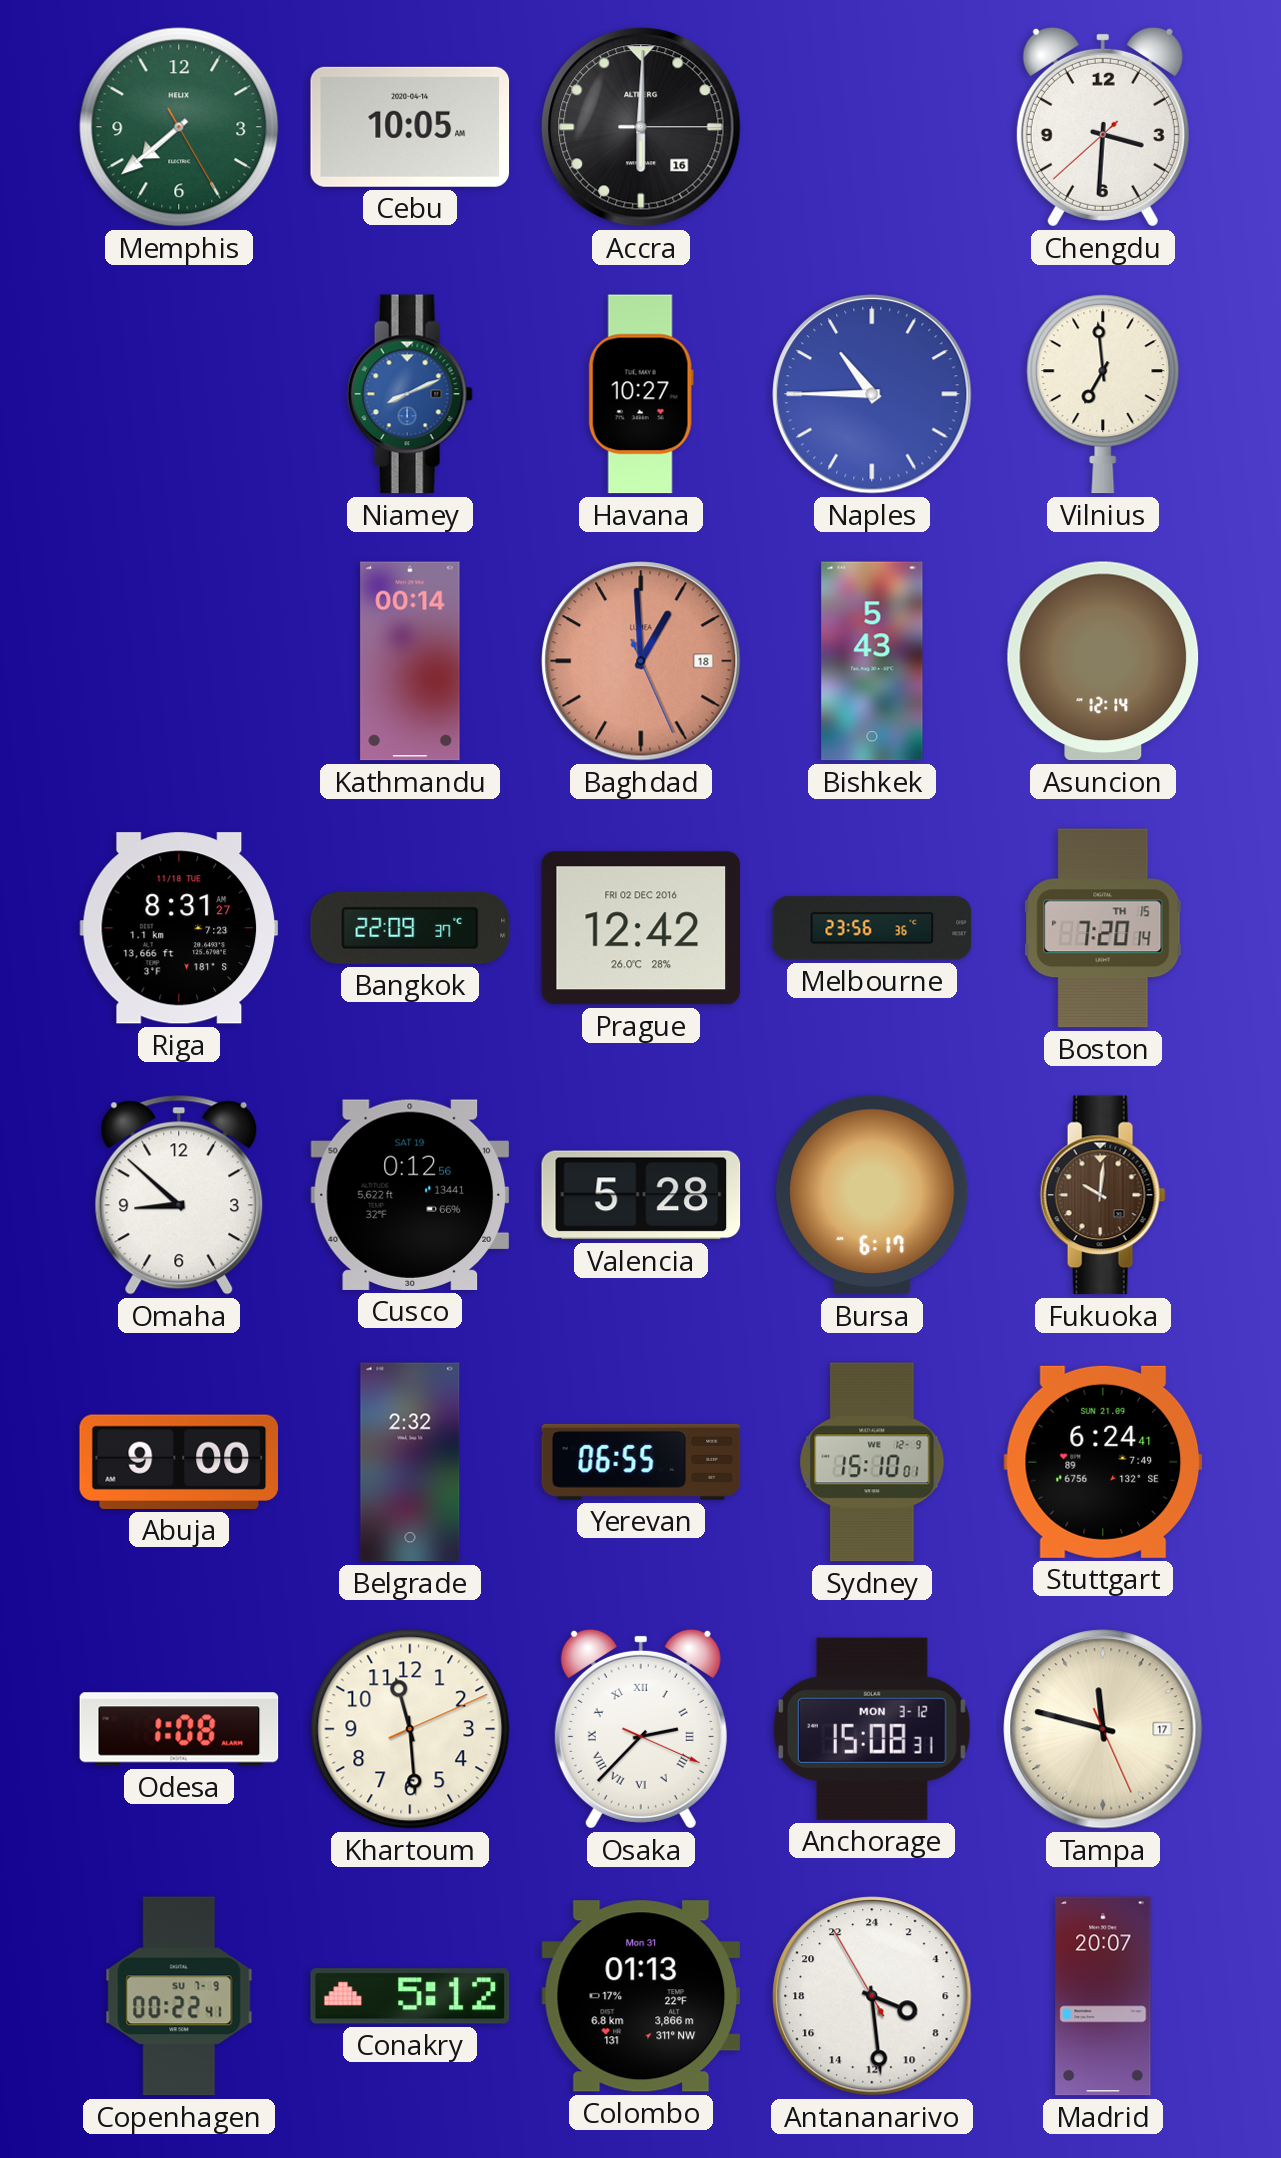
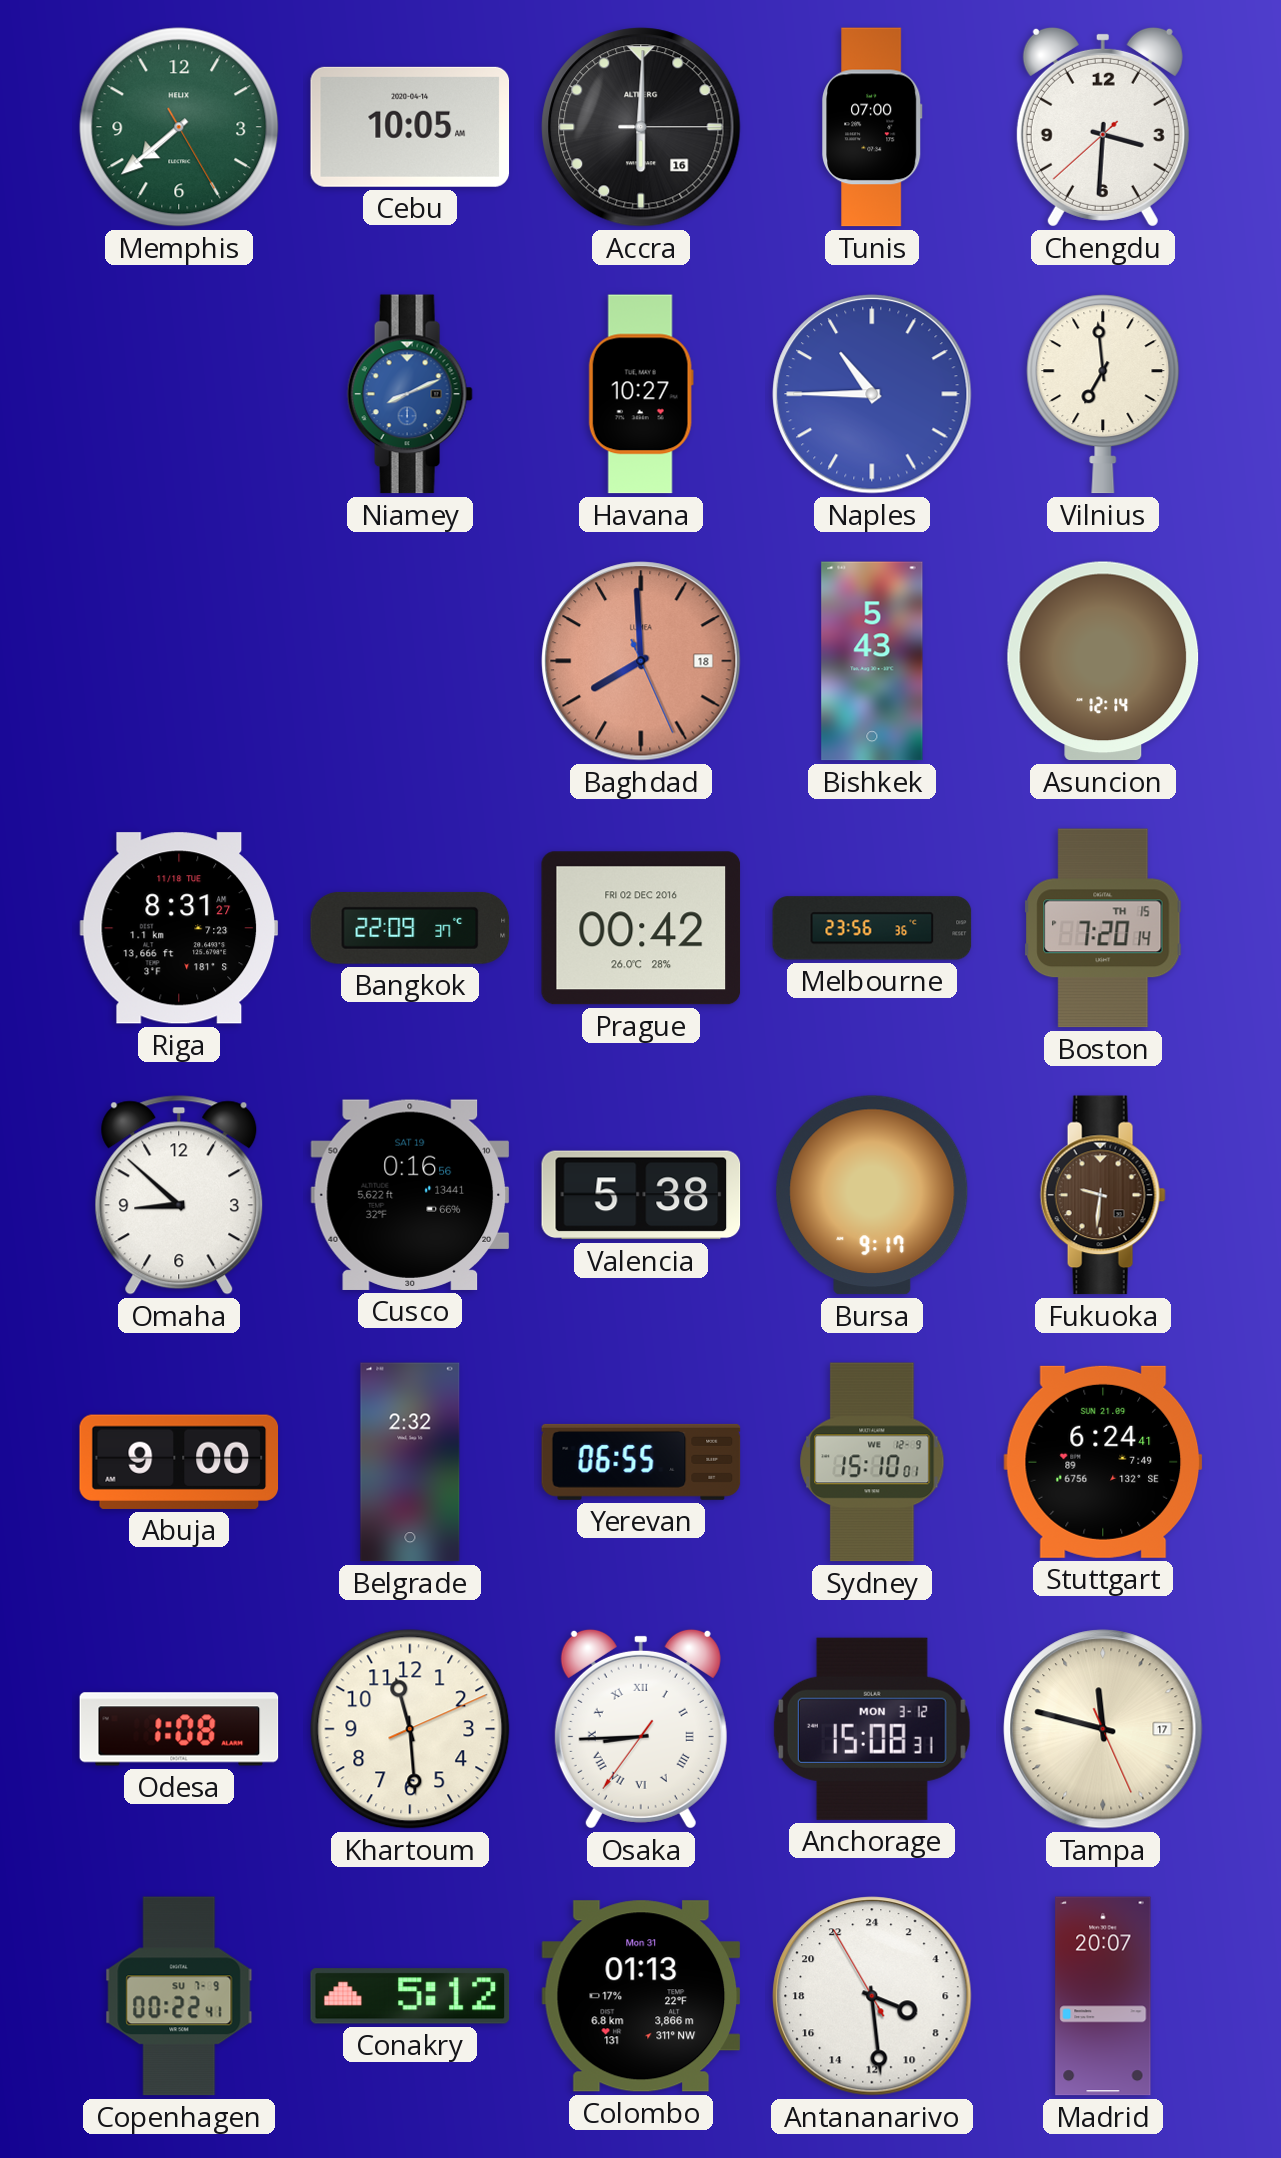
Tunis: none -> 07:00 (872, 127)
Kathmandu: 00:14 -> none (410, 661)
Baghdad: 12:59 -> 7:59 (641, 661)
Prague: 12:42 -> 00:42 (641, 928)
Cusco: 0:12 -> 0:16 (410, 1195)
Valencia: 5:28 -> 5:38 (641, 1195)
Bursa: 6:17 -> 9:17 (872, 1195)
Fukuoka: 10:01 -> 9:31 (1103, 1195)
Osaka: 2:37 -> 8:44 (641, 1729)
